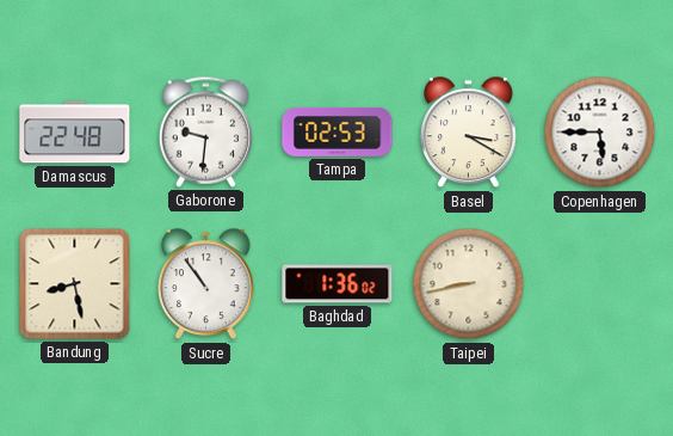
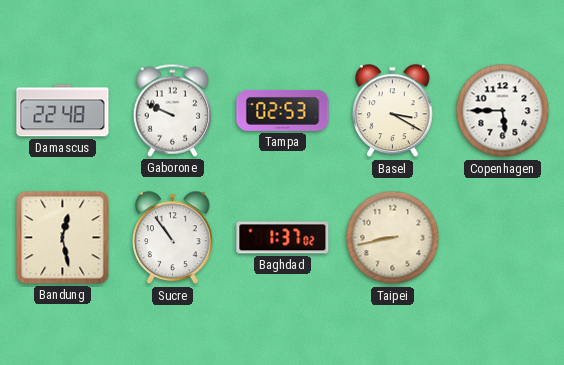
Gaborone: 9:31 -> 9:49 (172, 110)
Bandung: 8:28 -> 12:28 (63, 238)
Baghdad: 1:36 -> 1:37 (283, 238)
